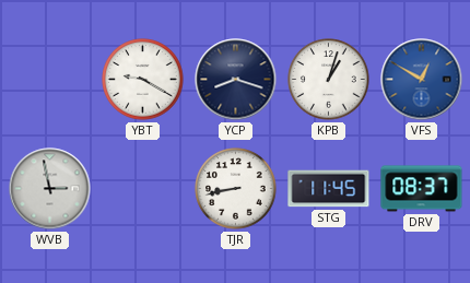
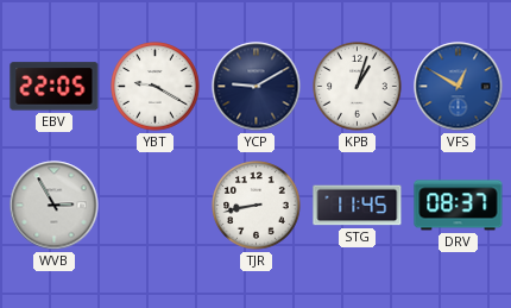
EBV: none -> 22:05 (55, 87)
YCP: 8:18 -> 9:10 (257, 87)
WVB: 2:58 -> 2:55 (55, 206)
